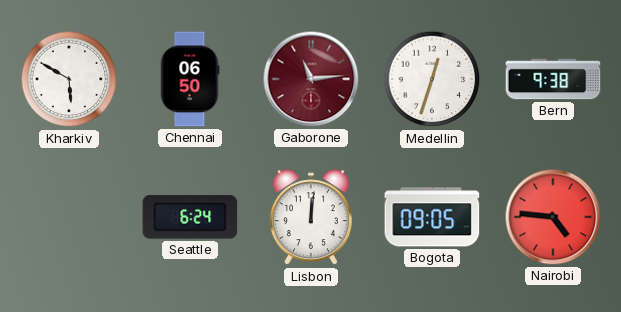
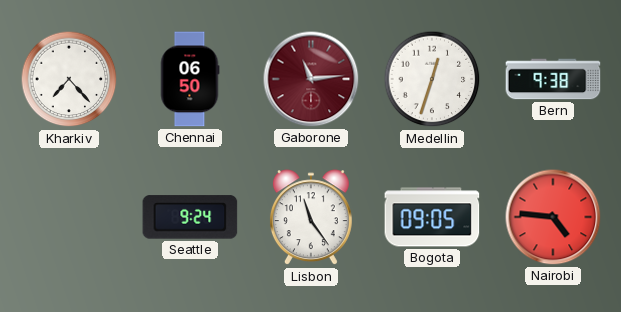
Kharkiv: 5:50 -> 7:23 (69, 79)
Seattle: 6:24 -> 9:24 (190, 217)
Lisbon: 12:01 -> 11:24 (311, 218)
